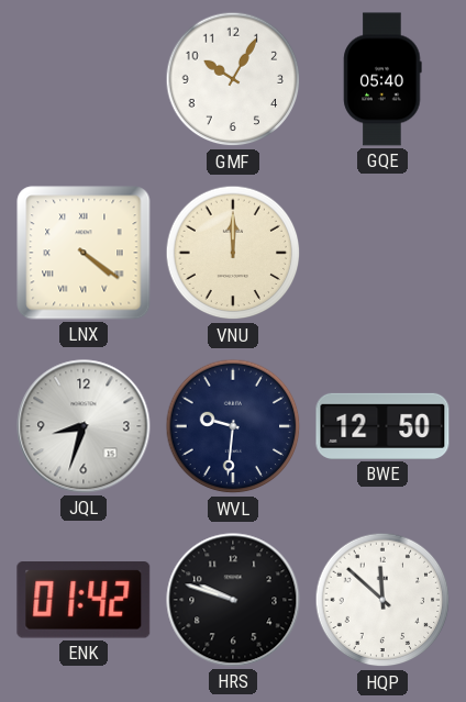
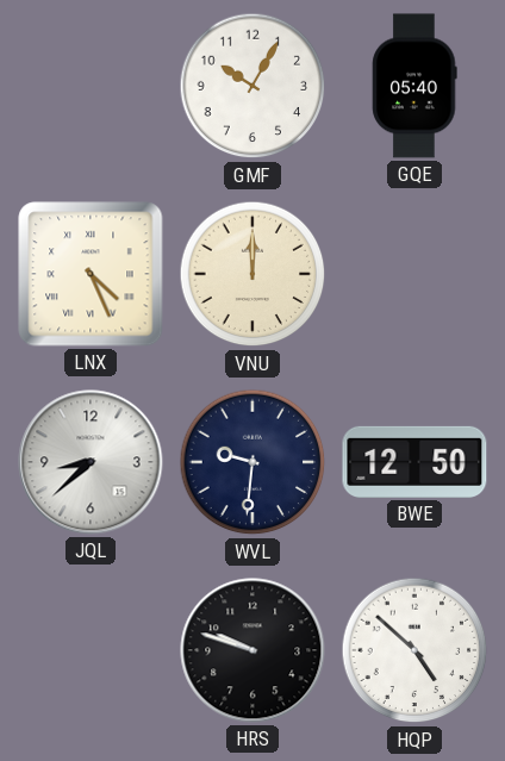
LNX: 4:21 -> 4:26 (91, 274)
JQL: 8:33 -> 8:38 (91, 462)
ENK: 01:42 -> none (84, 600)
HQP: 11:52 -> 4:52 (414, 650)
